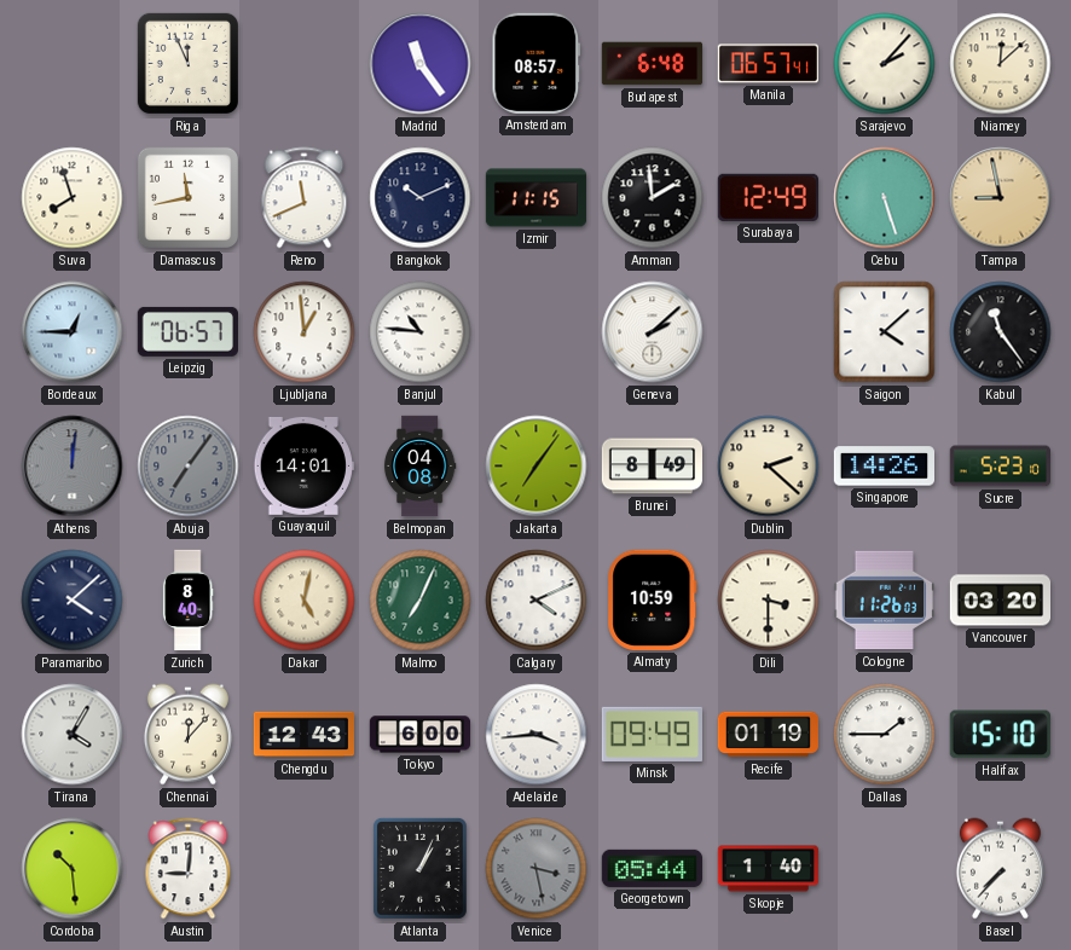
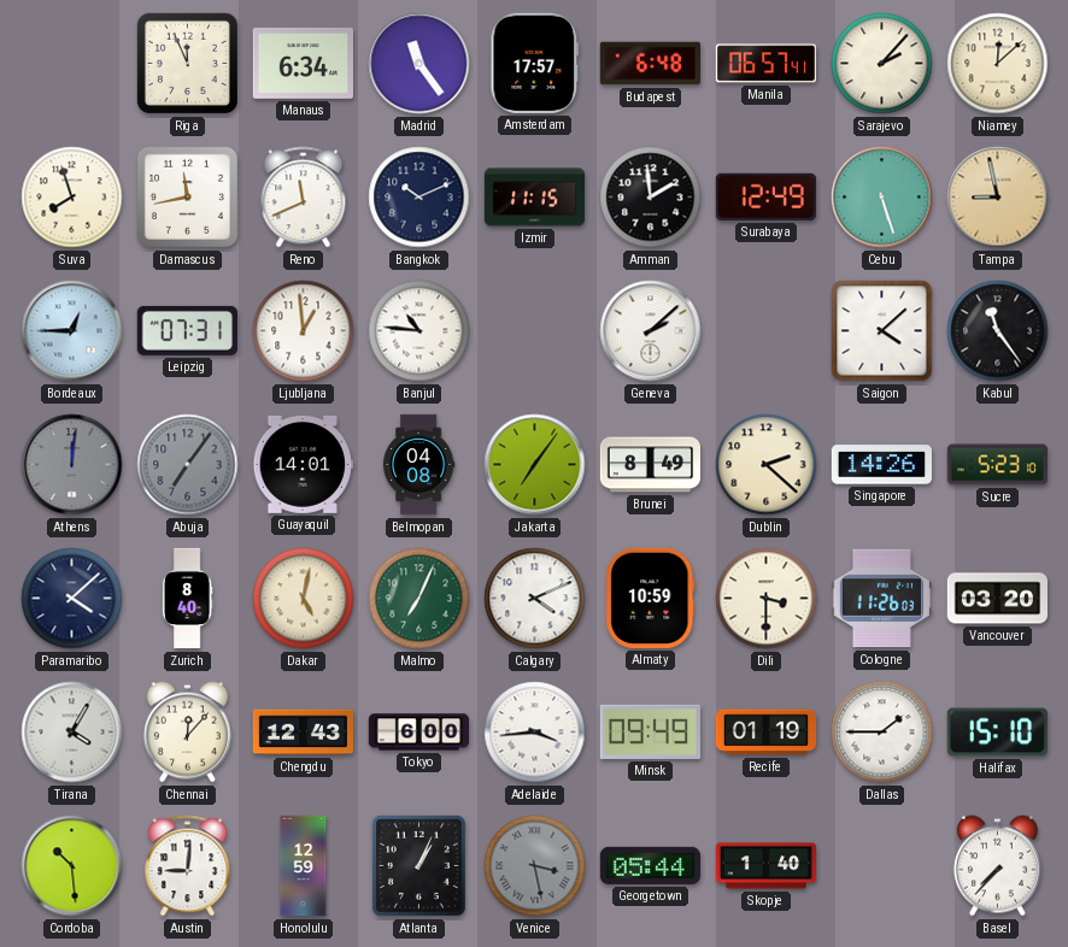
Manaus: none -> 6:34 (303, 63)
Amsterdam: 08:57 -> 17:57 (535, 63)
Leipzig: 06:57 -> 07:31 (187, 330)
Honolulu: none -> 12:59 (304, 866)
